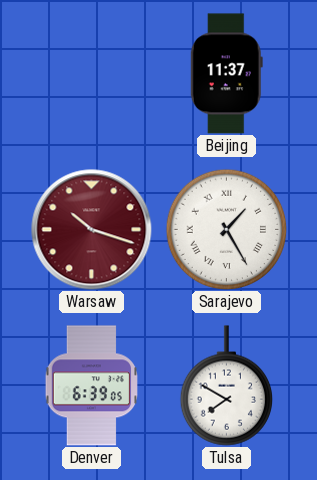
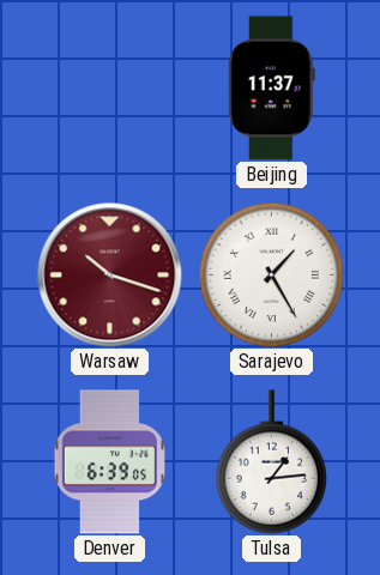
Tulsa: 7:50 -> 1:14 (271, 462)
